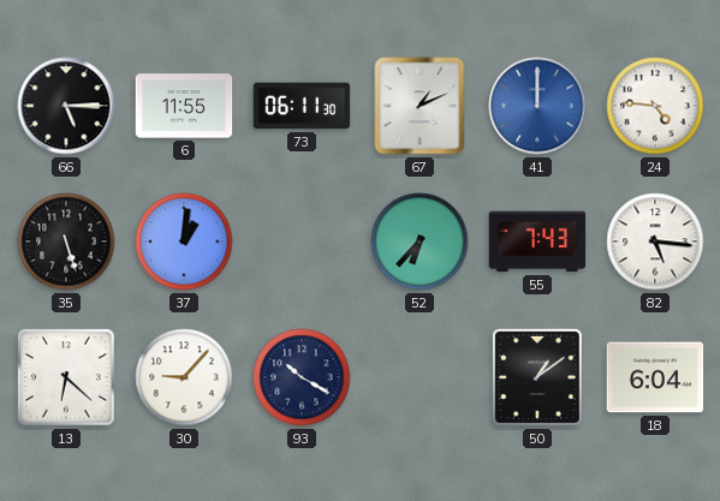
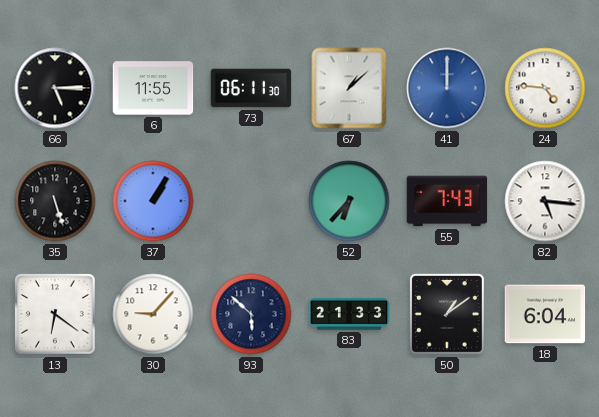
67: 1:11 -> 1:08 (349, 88)
37: 1:01 -> 1:05 (153, 201)
13: 6:22 -> 6:21 (55, 314)
93: 10:20 -> 5:52 (251, 314)
83: none -> 21:33 (349, 314)
